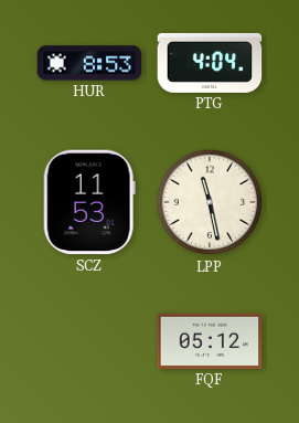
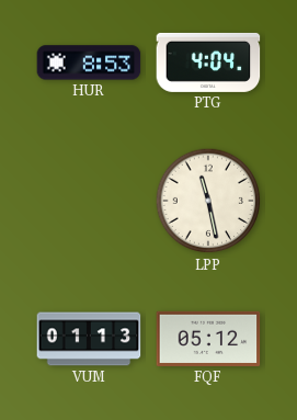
SCZ: 11:53 -> none (89, 202)
VUM: none -> 01:13 (89, 339)
